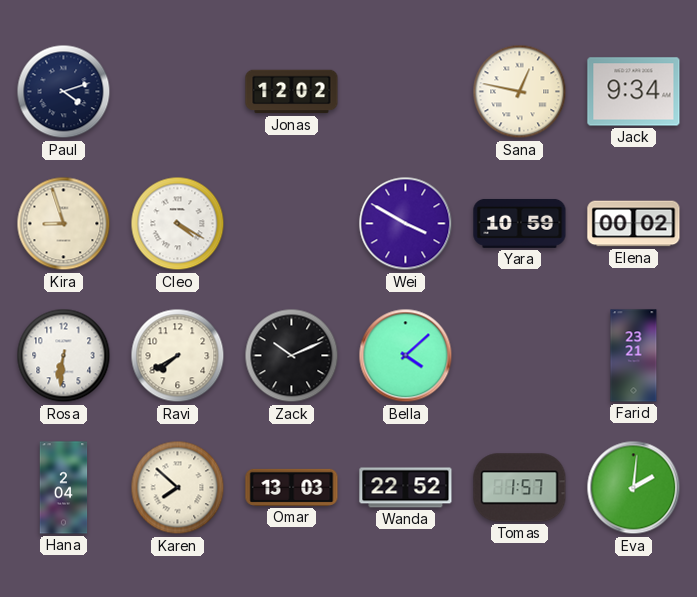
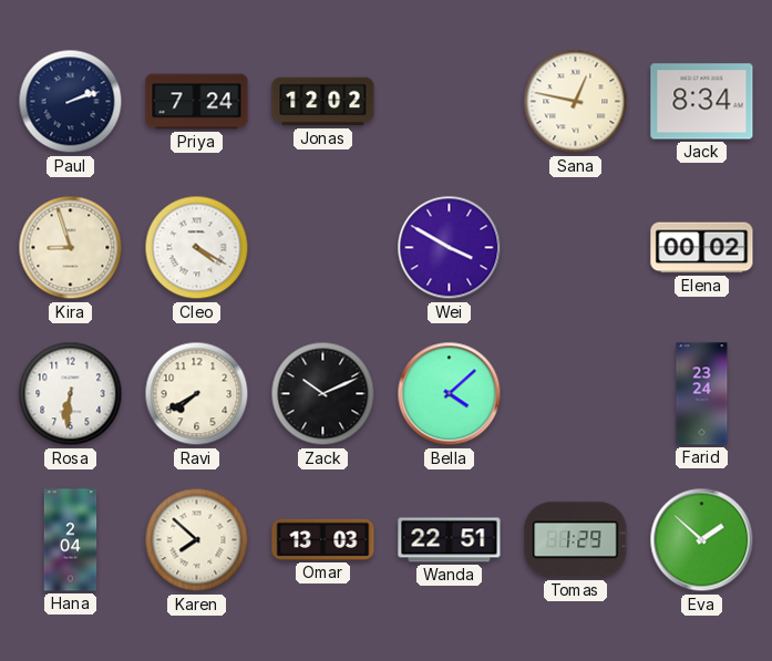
Paul: 4:12 -> 2:12 (71, 102)
Priya: none -> 7:24 (197, 102)
Jack: 9:34 -> 8:34 (702, 102)
Yara: 10:59 -> none (520, 223)
Farid: 23:21 -> 23:24 (702, 394)
Wanda: 22:52 -> 22:51 (450, 540)
Tomas: 1:57 -> 1:29 (576, 540)
Eva: 2:01 -> 1:52 (702, 540)
